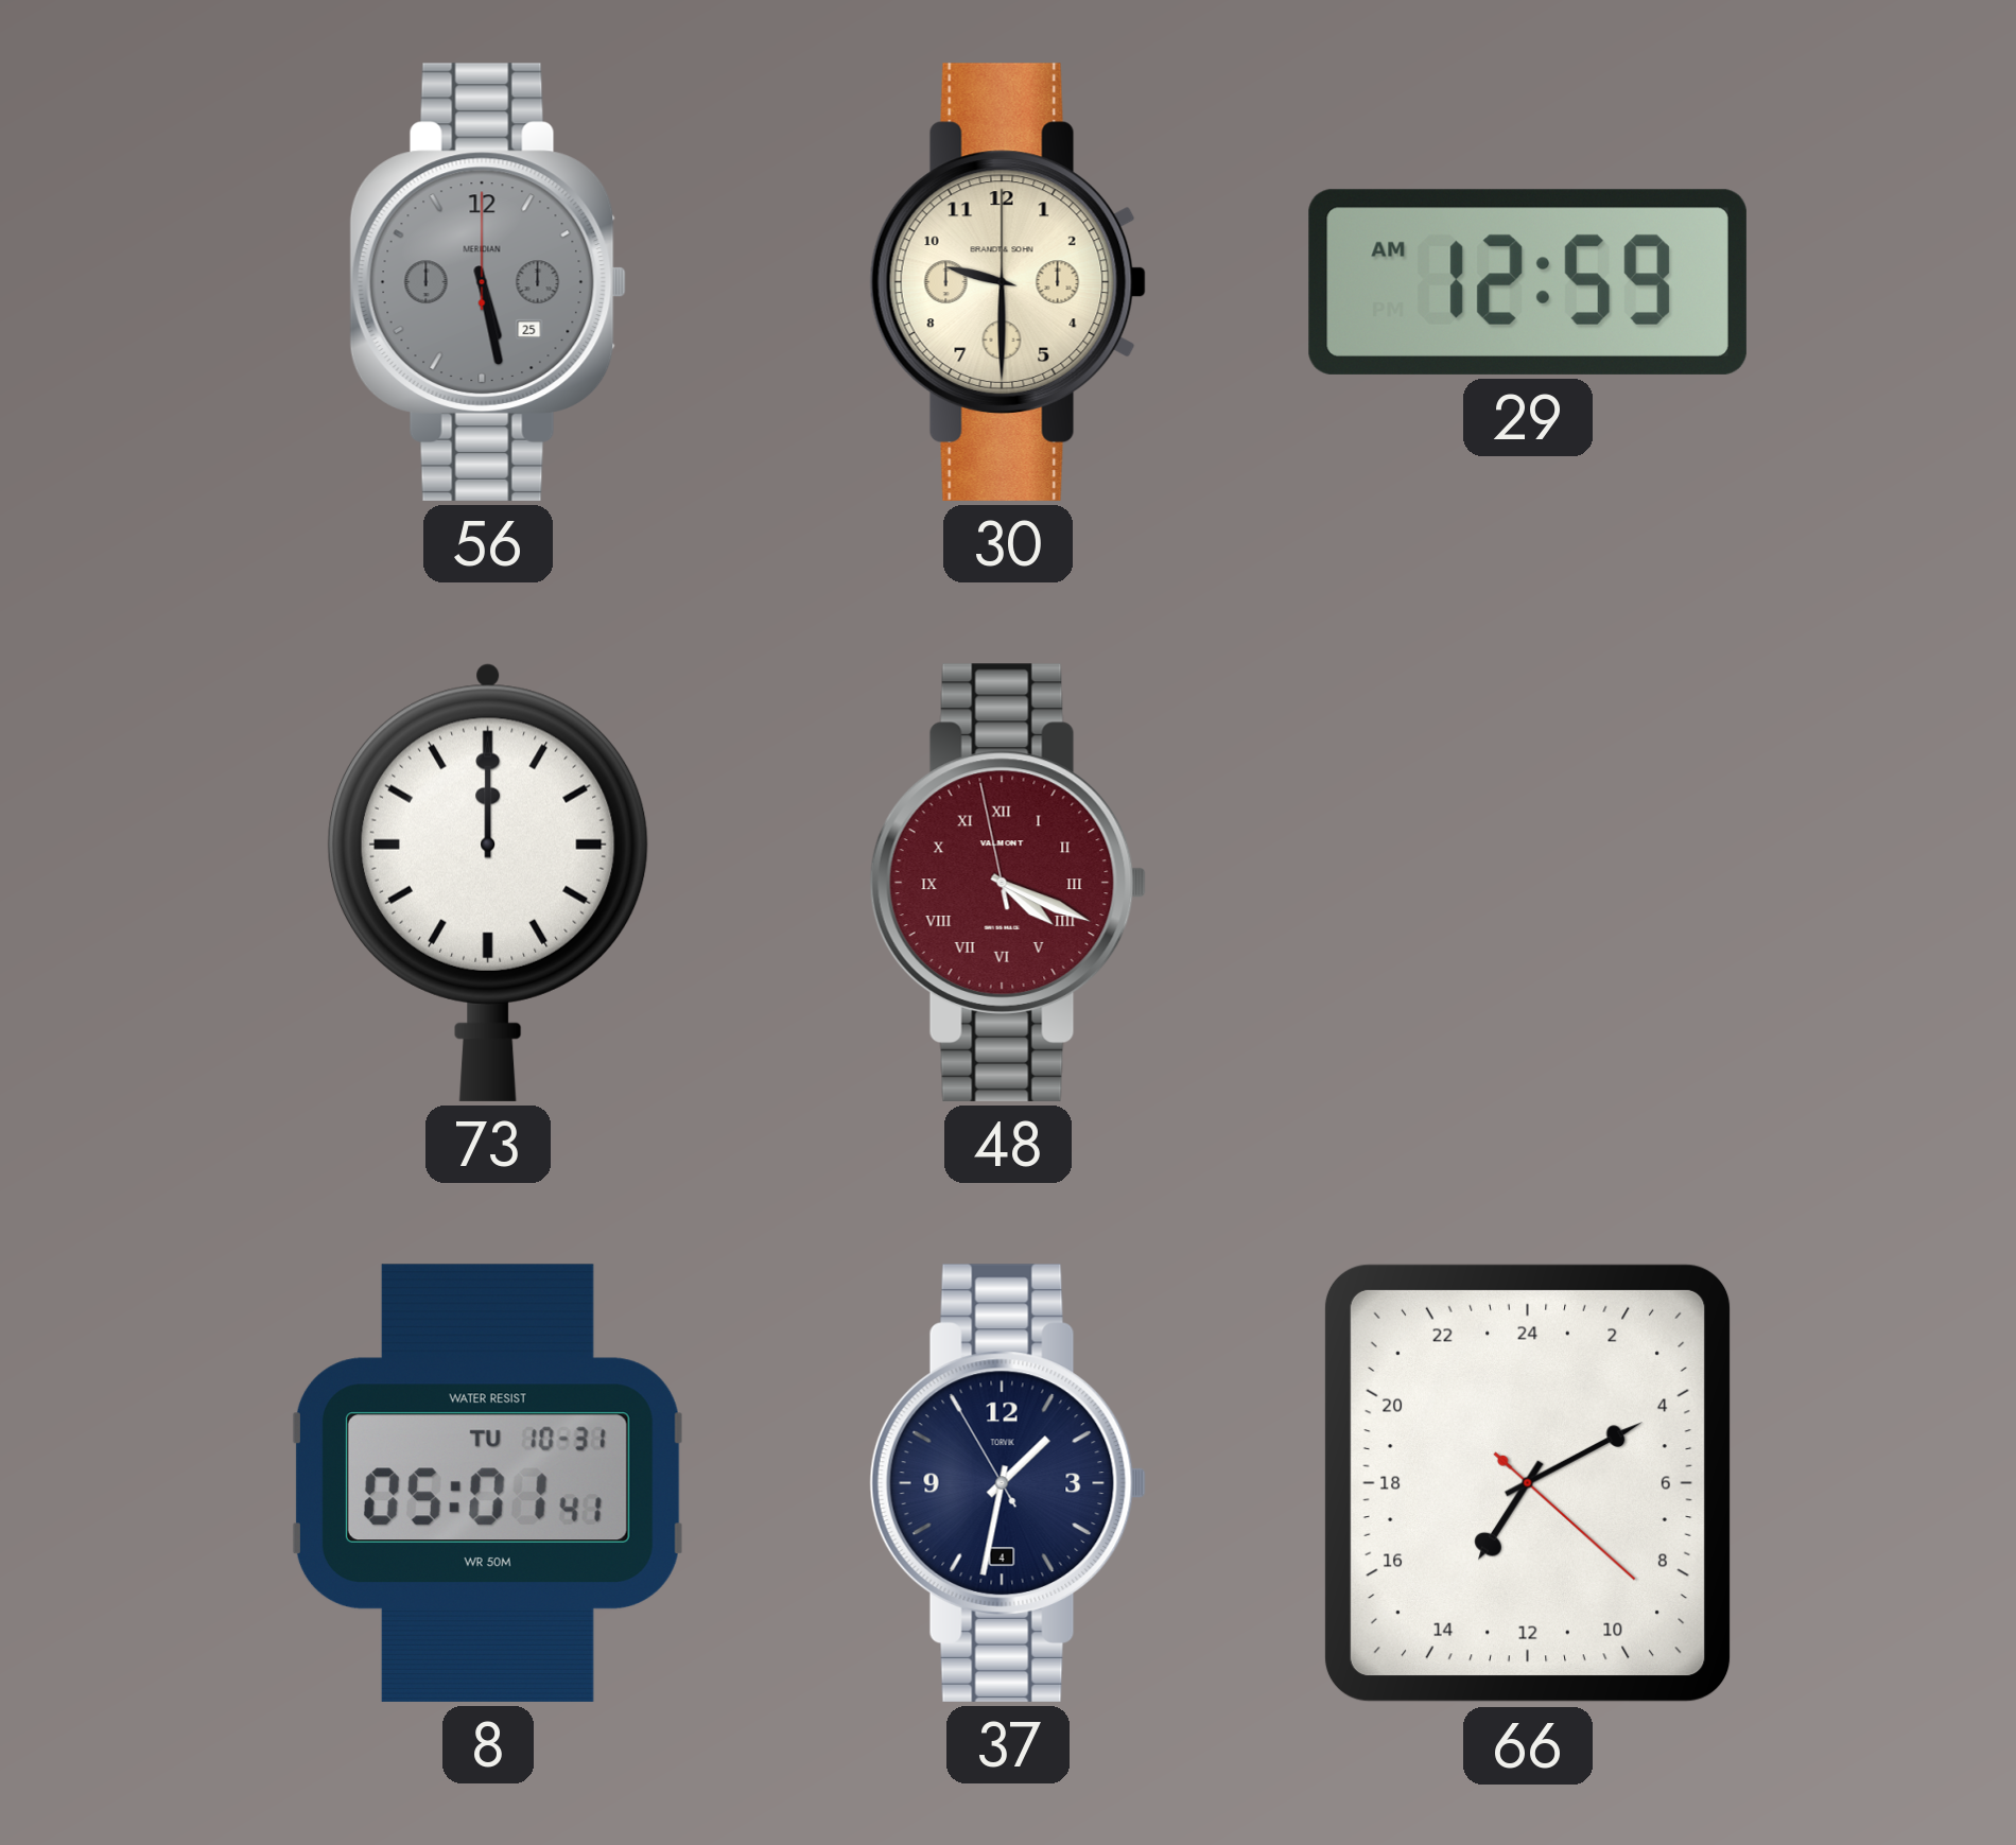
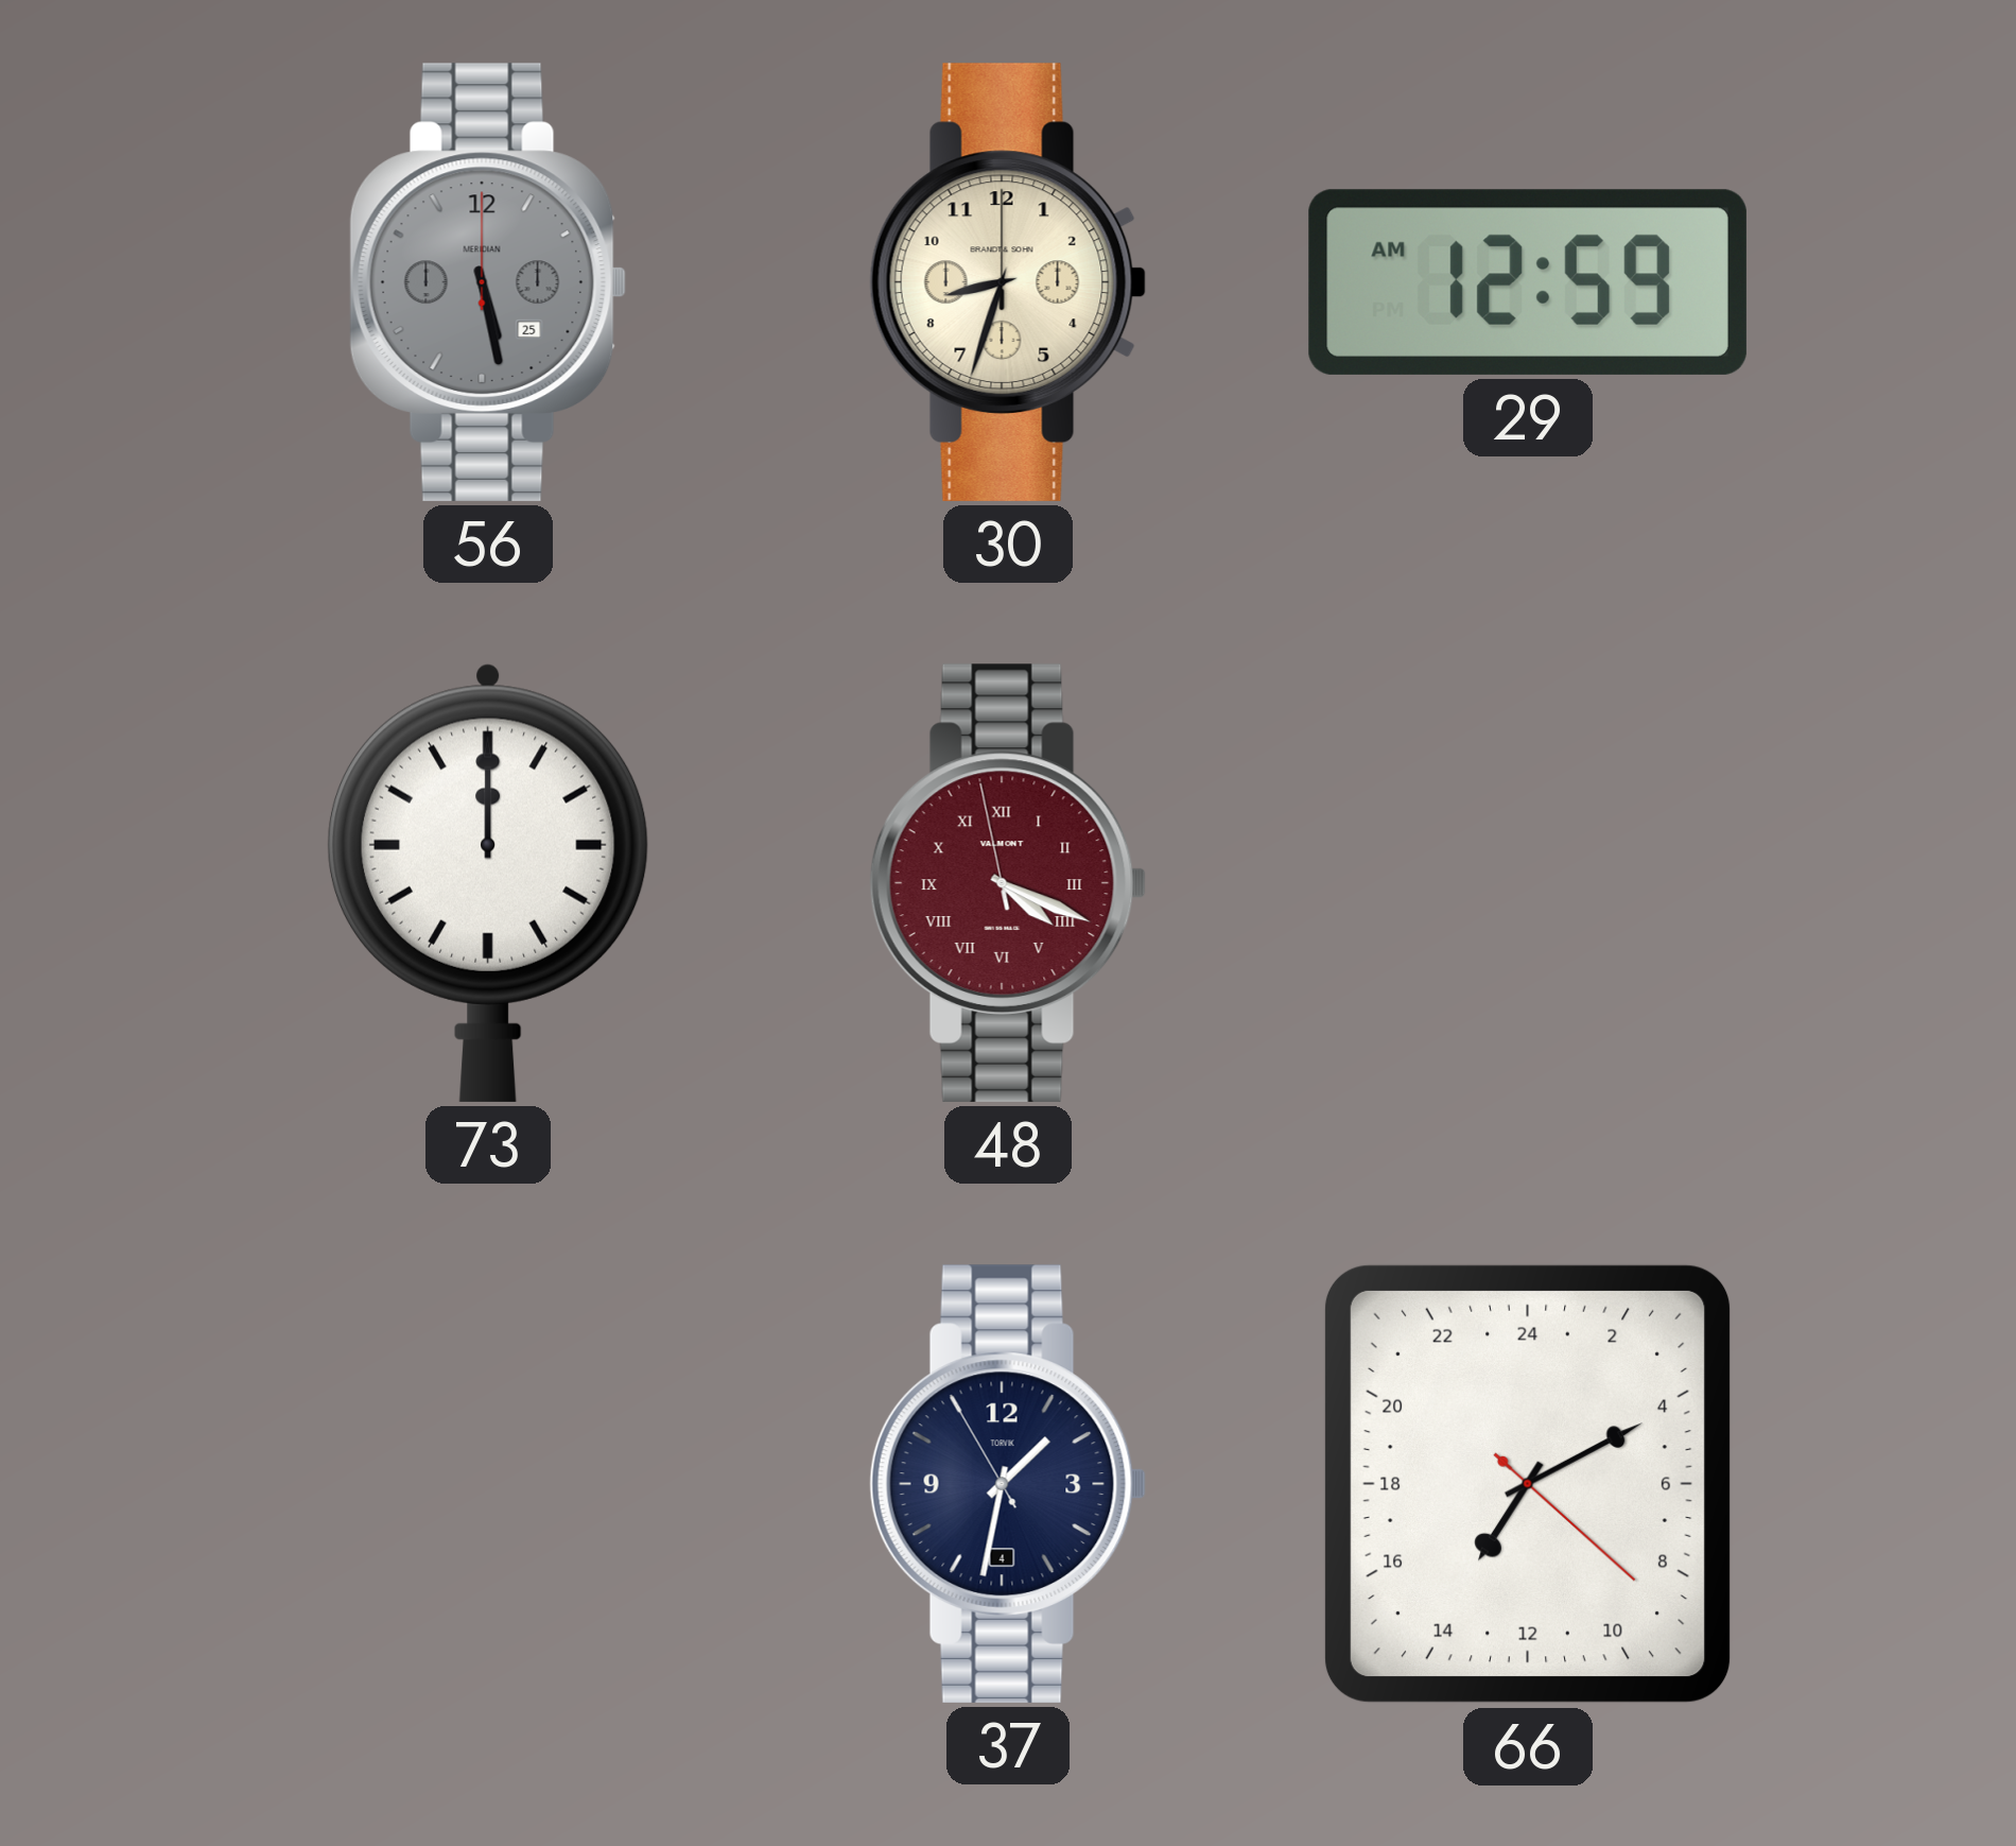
30: 9:30 -> 8:33 (1008, 282)
8: 05:01 -> none (488, 1483)
